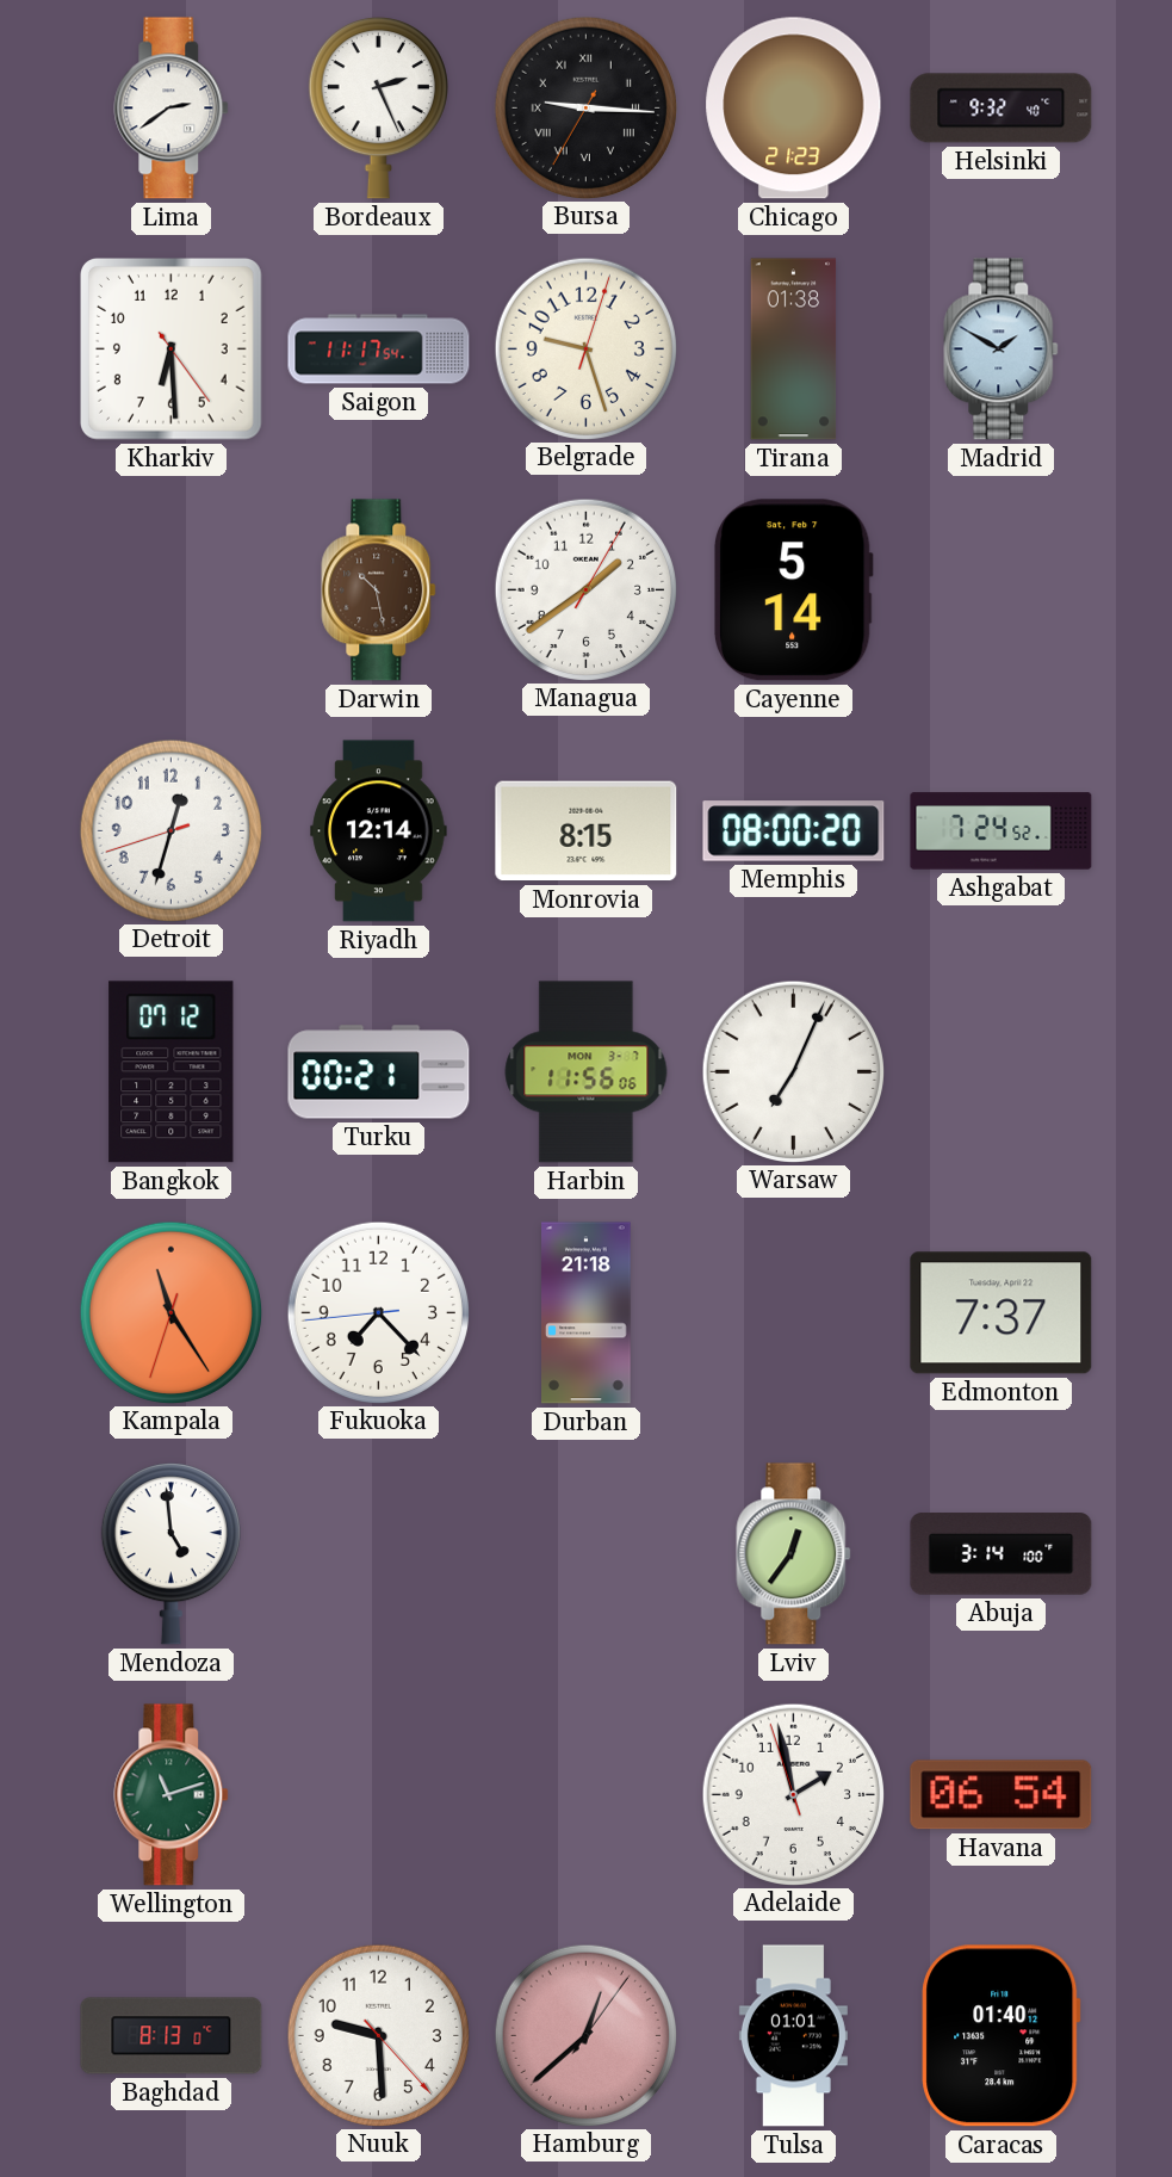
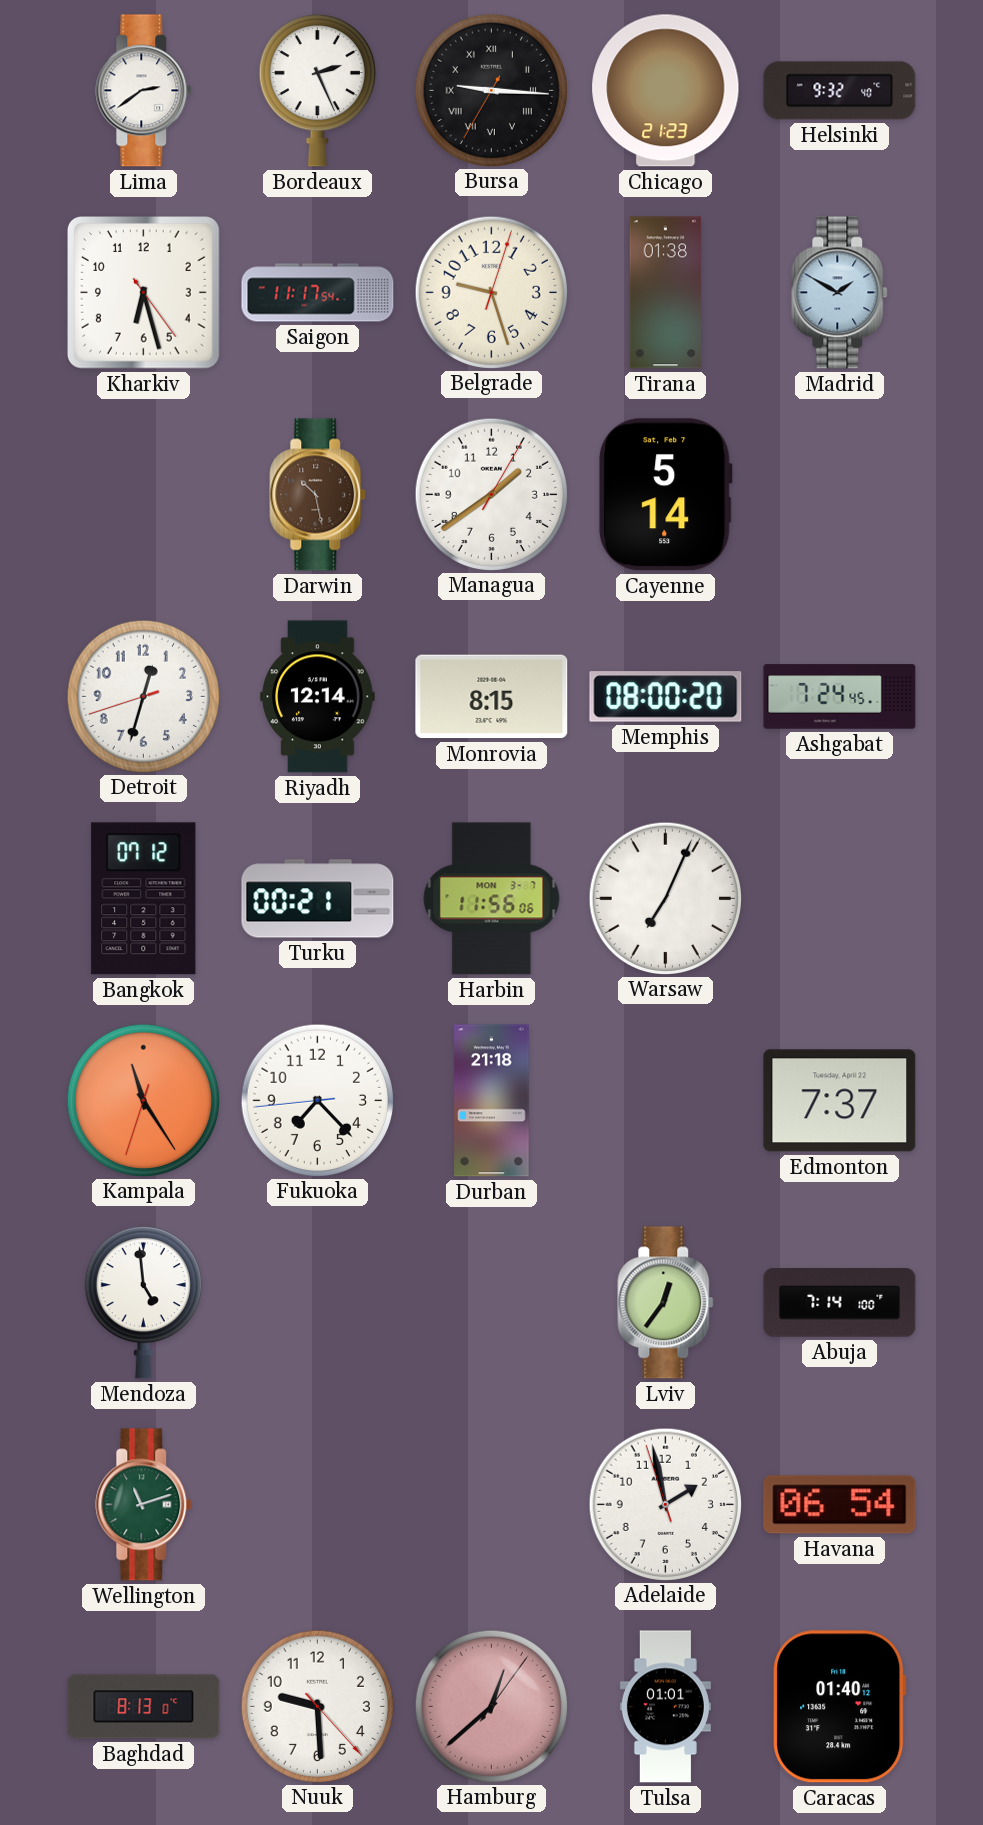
Kharkiv: 6:29 -> 6:27 (144, 293)
Ashgabat: 7:24:52 -> 7:24:45 (840, 697)
Abuja: 3:14 -> 7:14 (840, 1303)
